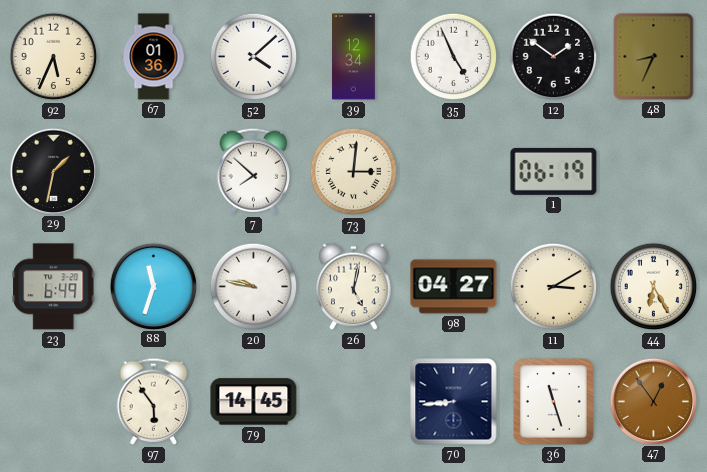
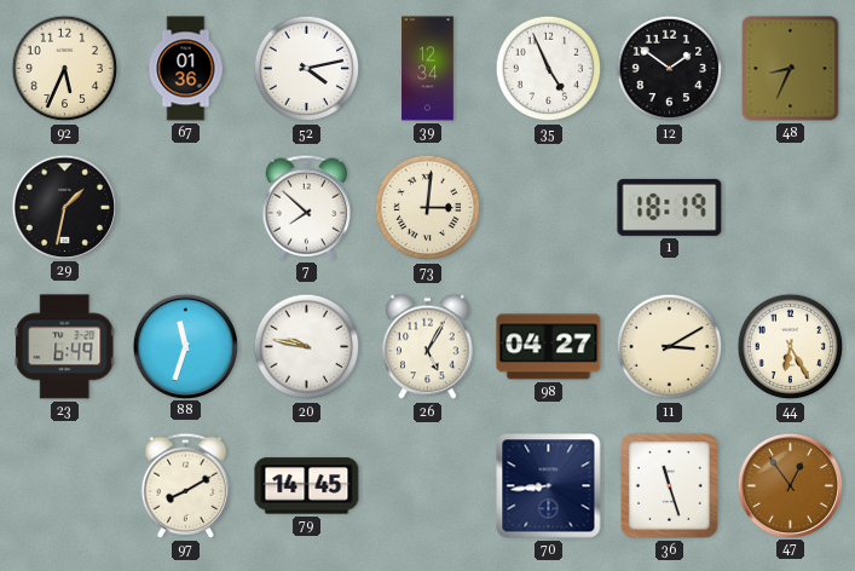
52: 4:08 -> 4:13 (307, 69)
1: 06:19 -> 18:19 (670, 207)
26: 5:02 -> 5:05 (428, 347)
97: 5:54 -> 8:10 (186, 485)
